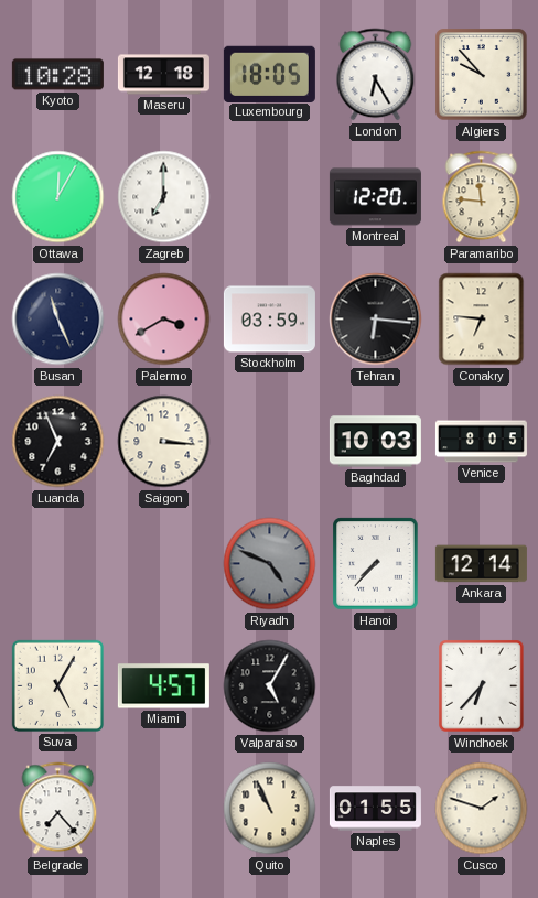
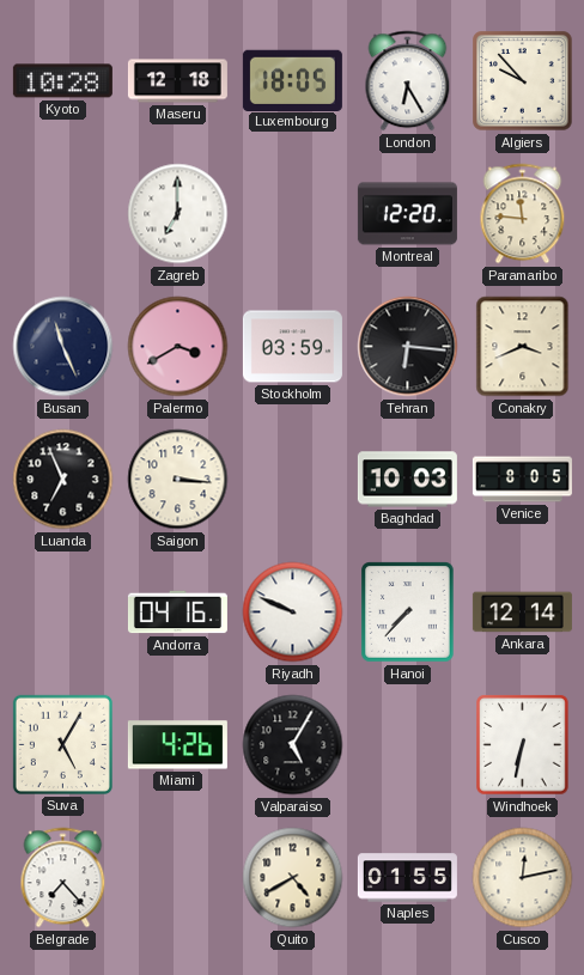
Ottawa: 12:05 -> none (58, 197)
Conakry: 6:46 -> 3:41 (523, 347)
Andorra: none -> 04:16 (177, 613)
Riyadh: 4:49 -> 9:49 (293, 613)
Riyadh dial: grey -> white (293, 613)
Miami: 4:57 -> 4:26 (177, 745)
Windhoek: 6:37 -> 6:32 (523, 745)
Quito: 10:56 -> 4:40 (293, 878)
Cusco: 1:48 -> 12:13 (523, 878)
